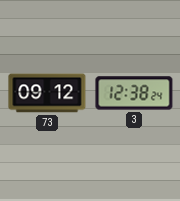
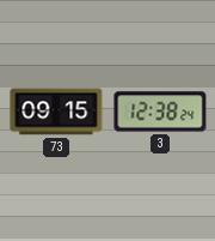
73: 09:12 -> 09:15 (56, 112)
